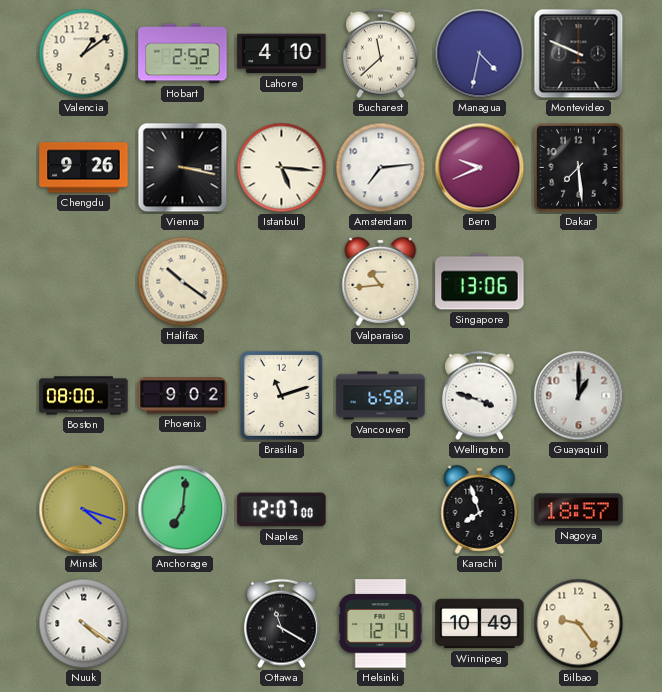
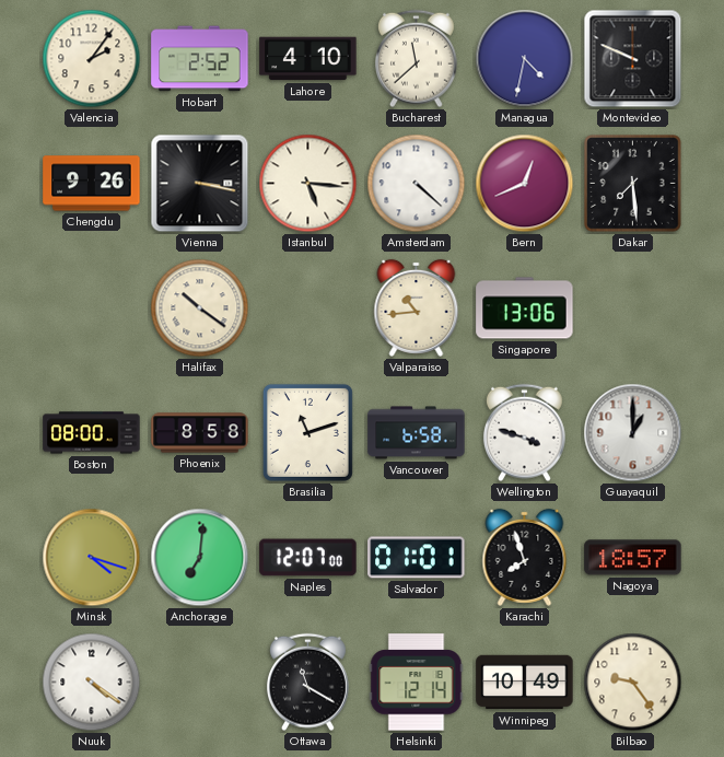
Valencia: 1:09 -> 2:06 (92, 59)
Amsterdam: 7:14 -> 4:22 (417, 184)
Bern: 9:41 -> 12:41 (525, 184)
Phoenix: 9:02 -> 8:58 (200, 433)
Salvador: none -> 01:01 (417, 558)
